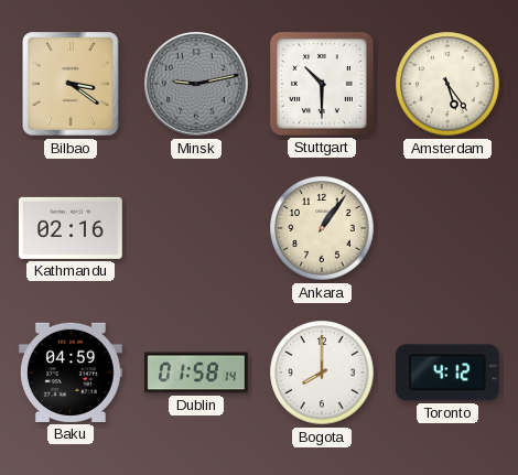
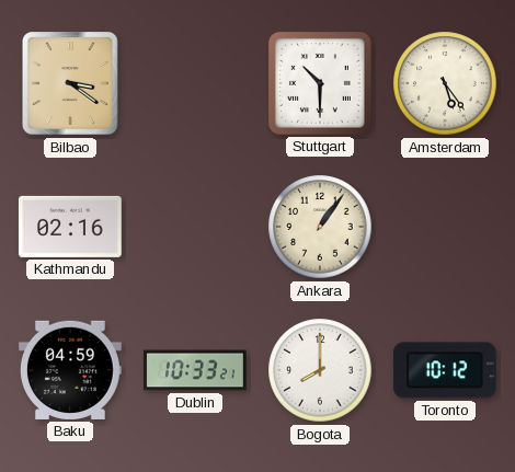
Minsk: 9:13 -> none (197, 85)
Dublin: 01:58 -> 10:33 (196, 370)
Toronto: 4:12 -> 10:12 (445, 370)
